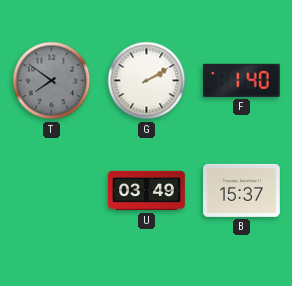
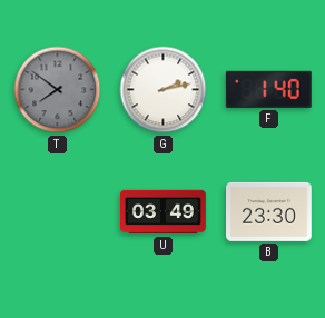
G: 2:10 -> 2:13 (164, 90)
B: 15:37 -> 23:30 (269, 211)
